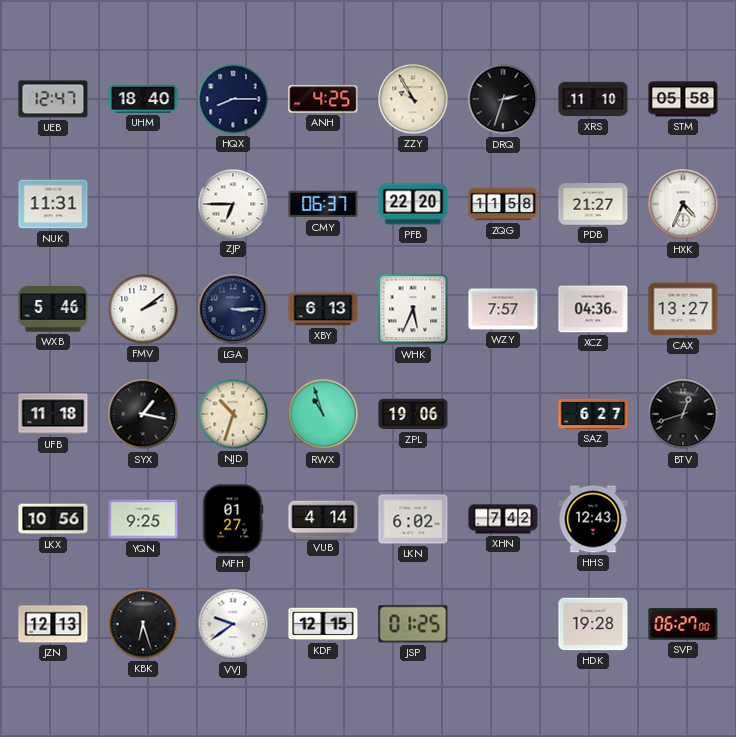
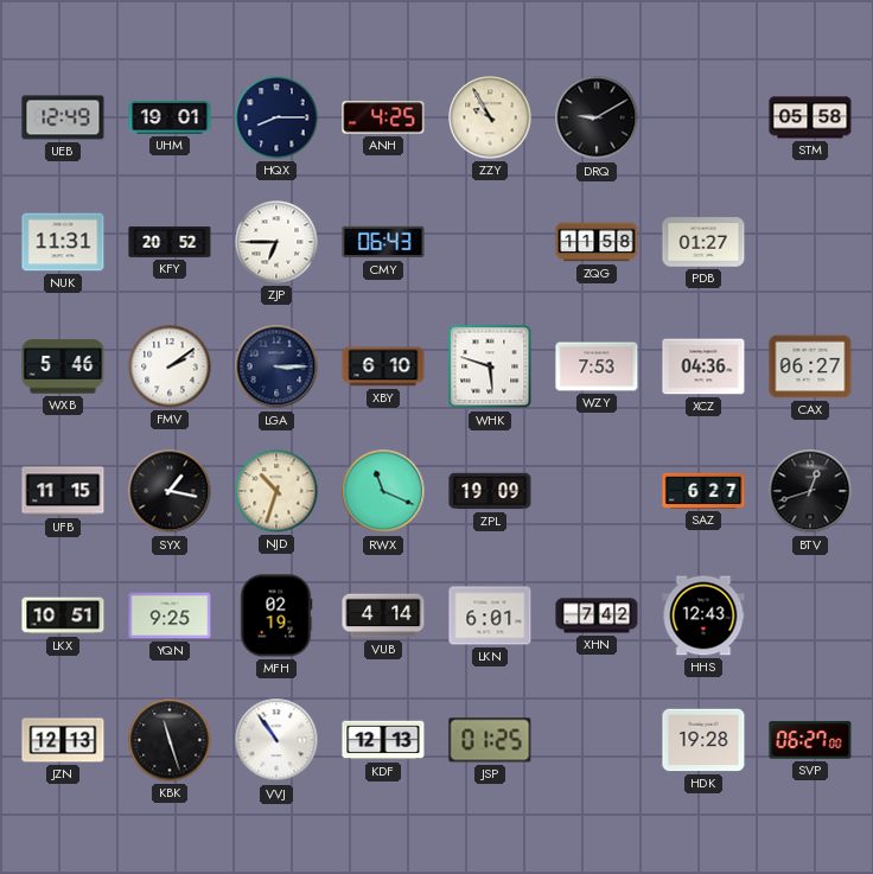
UEB: 12:47 -> 12:49 (63, 117)
UHM: 18:40 -> 19:01 (170, 117)
DRQ: 2:33 -> 9:10 (597, 117)
XRS: 11:10 -> none (593, 99)
KFY: none -> 20:52 (170, 242)
CMY: 06:37 -> 06:43 (383, 242)
PFB: 22:20 -> none (413, 204)
PDB: 21:27 -> 01:27 (703, 242)
HXK: 4:34 -> none (683, 204)
XBY: 6:13 -> 6:10 (383, 366)
WHK: 5:34 -> 5:48 (490, 366)
WZY: 7:57 -> 7:53 (597, 366)
CAX: 13:27 -> 06:27 (810, 366)
UFB: 11:18 -> 11:15 (63, 491)
RWX: 10:57 -> 11:19 (383, 491)
ZPL: 19:06 -> 19:09 (490, 491)
LKX: 10:56 -> 10:51 (63, 615)
MFH: 01:27 -> 02:19 (276, 615)
LKN: 6:02 -> 6:01 (490, 615)
KBK: 6:27 -> 11:27 (170, 740)
VVJ: 9:39 -> 10:54 (276, 740)
KDF: 12:15 -> 12:13 (383, 740)
